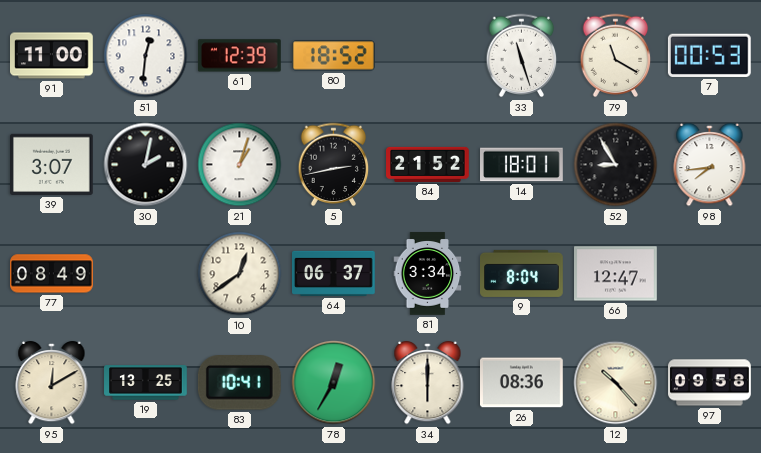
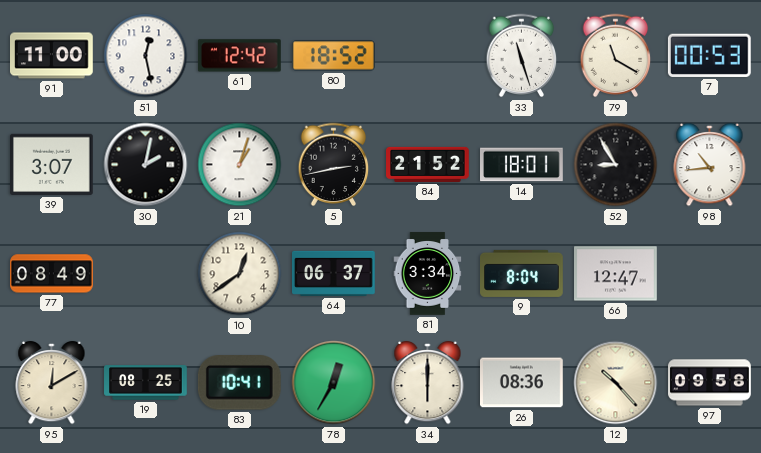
51: 12:31 -> 12:28 (146, 56)
61: 12:39 -> 12:42 (239, 56)
98: 7:44 -> 10:44 (710, 165)
19: 13:25 -> 08:25 (146, 383)
